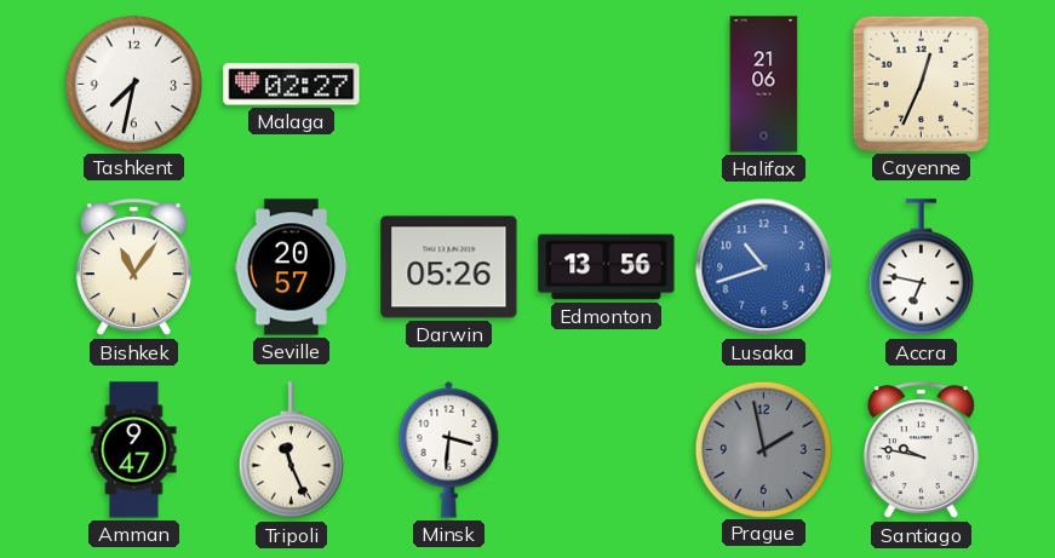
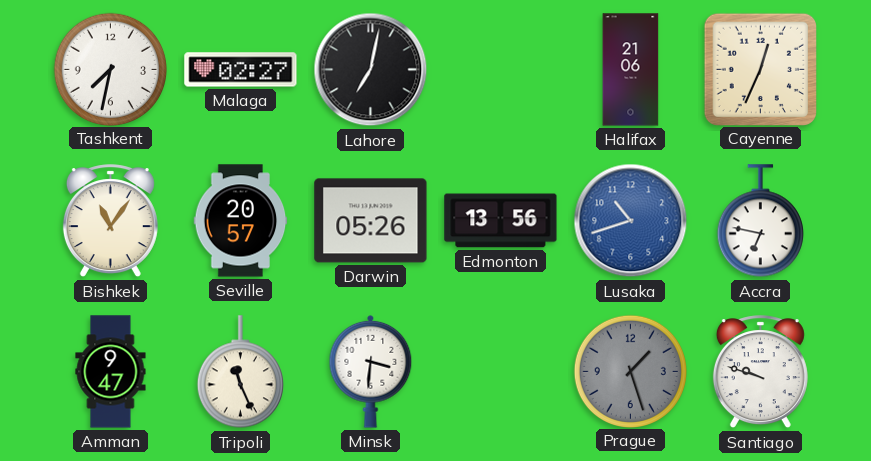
Lahore: none -> 7:02 (371, 70)
Prague: 1:58 -> 1:27 (630, 371)
Santiago: 9:47 -> 9:48 (760, 372)
